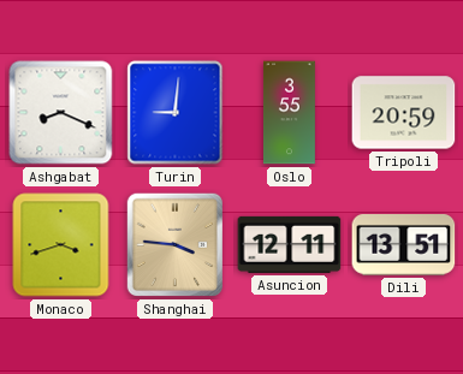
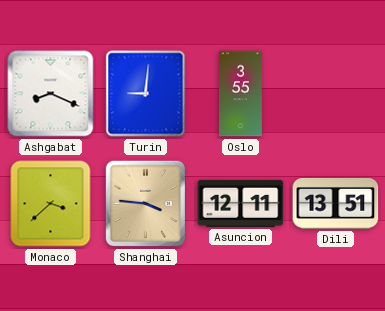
Tripoli: 20:59 -> none (404, 113)
Monaco: 3:42 -> 3:38 (51, 204)
